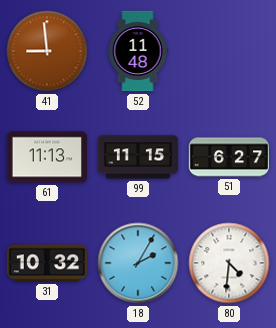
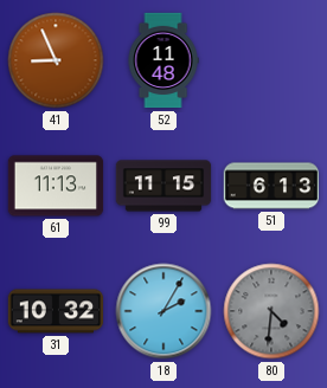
41: 8:59 -> 8:56 (56, 60)
51: 6:27 -> 6:13 (271, 186)
80 dial: white -> grey (271, 311)
